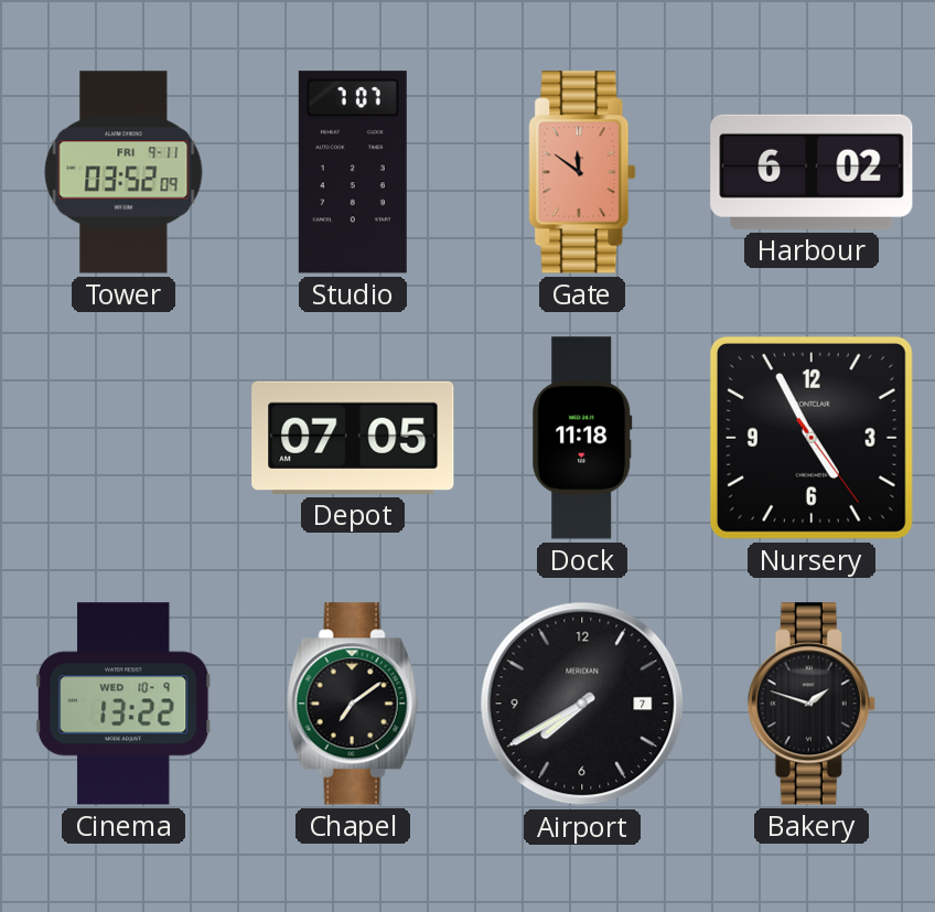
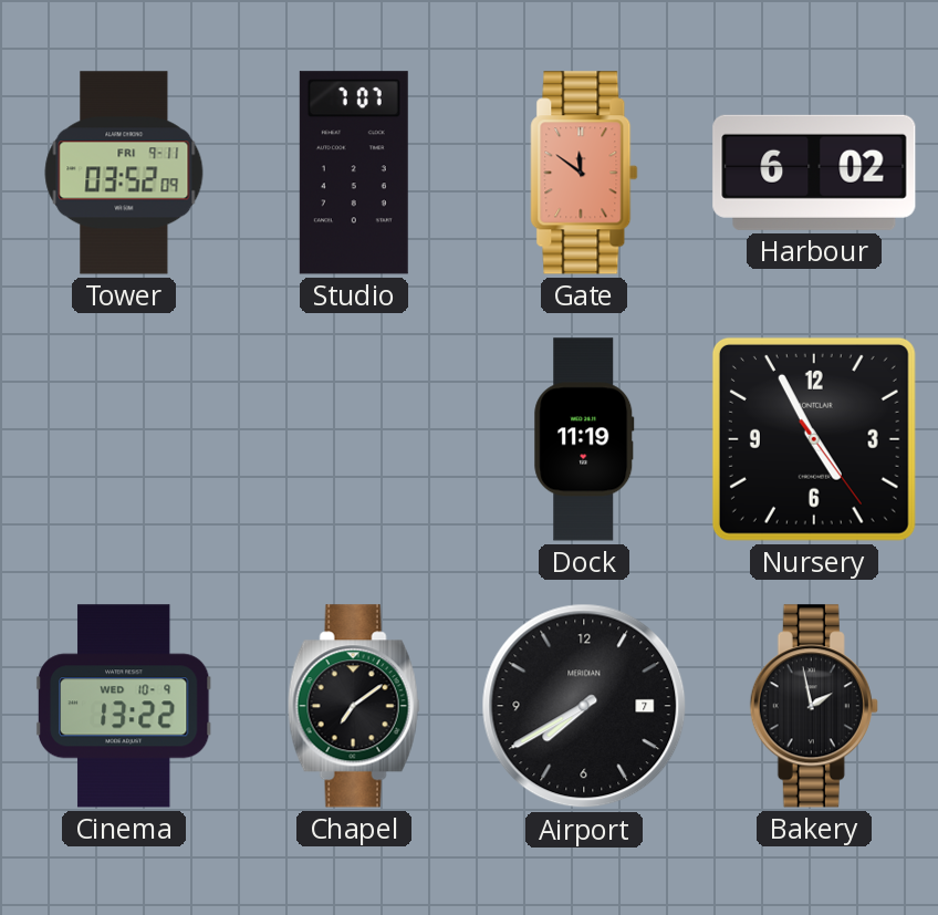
Depot: 07:05 -> none (353, 438)
Dock: 11:18 -> 11:19 (584, 439)
Bakery: 1:48 -> 1:58 (814, 706)
